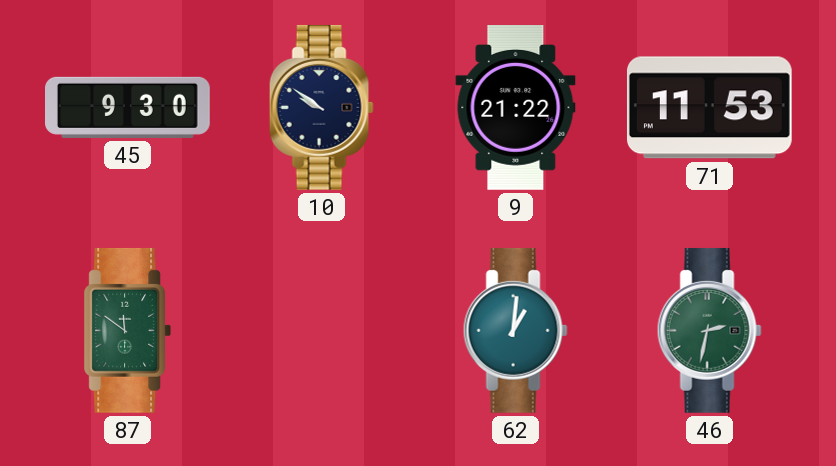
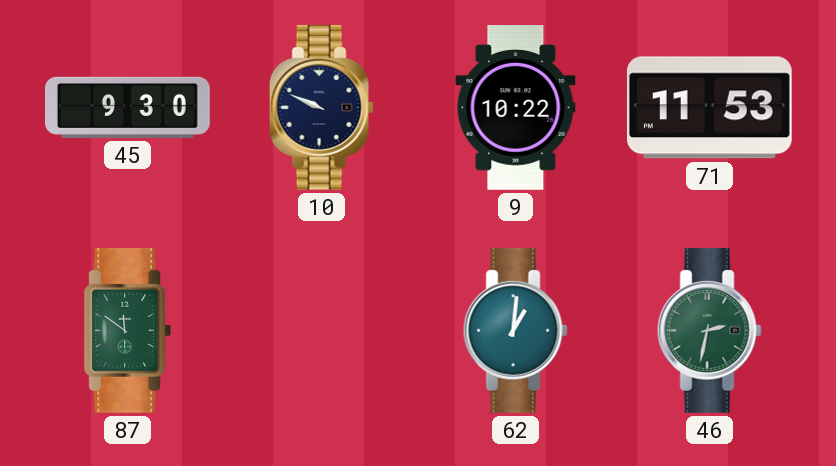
10: 9:51 -> 9:49 (321, 107)
9: 21:22 -> 10:22 (516, 108)
